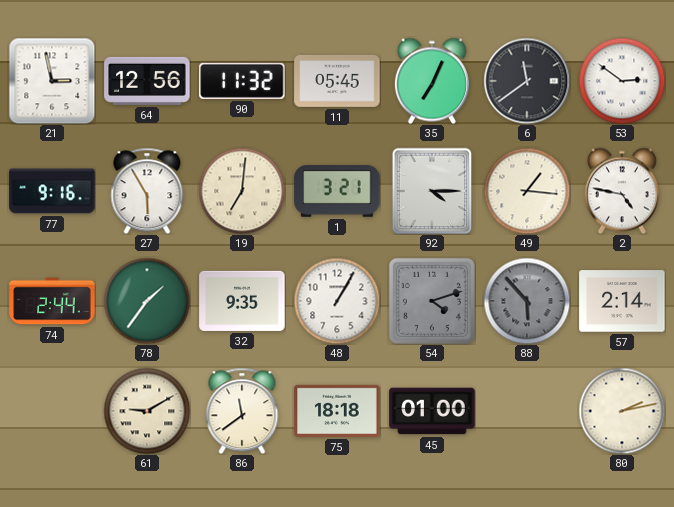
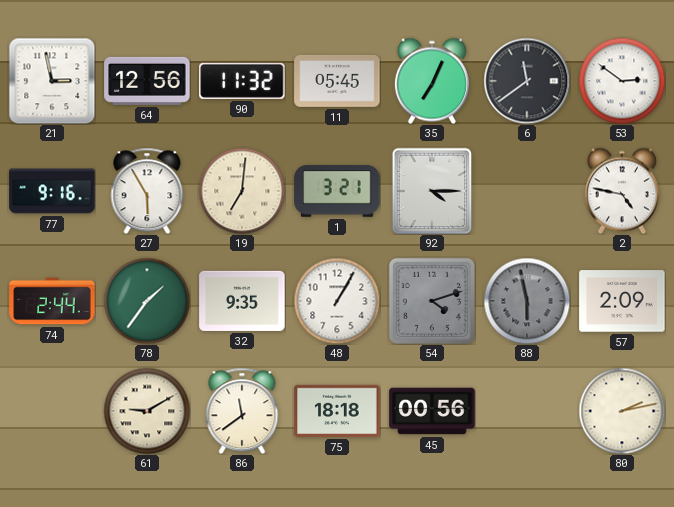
49: 1:16 -> none (527, 191)
88: 5:53 -> 5:58 (527, 301)
57: 2:14 -> 2:09 (622, 301)
45: 01:00 -> 00:56 (432, 411)
